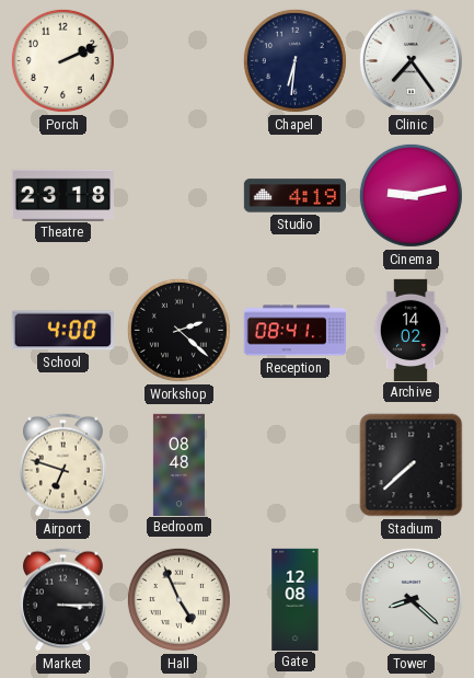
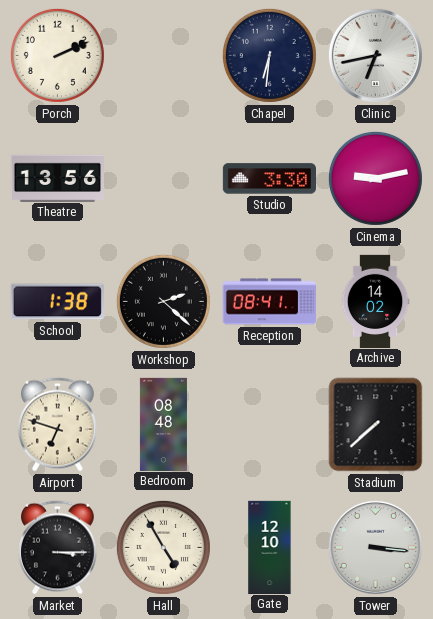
Clinic: 7:24 -> 6:43 (375, 55)
Theatre: 23:18 -> 13:56 (57, 178)
Studio: 4:19 -> 3:30 (269, 179)
School: 4:00 -> 1:38 (57, 302)
Hall: 4:56 -> 4:55 (163, 547)
Gate: 12:08 -> 12:10 (270, 547)
Tower: 8:22 -> 3:16 (375, 547)
